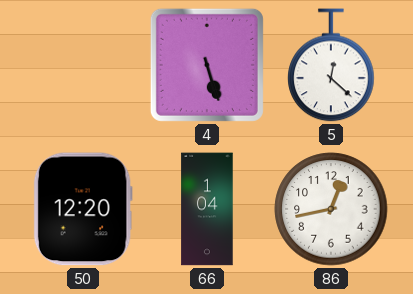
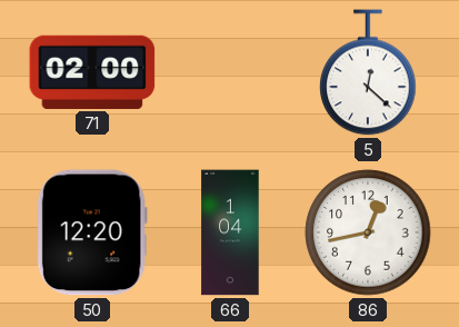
71: none -> 02:00 (92, 72)
4: 5:27 -> none (207, 65)
